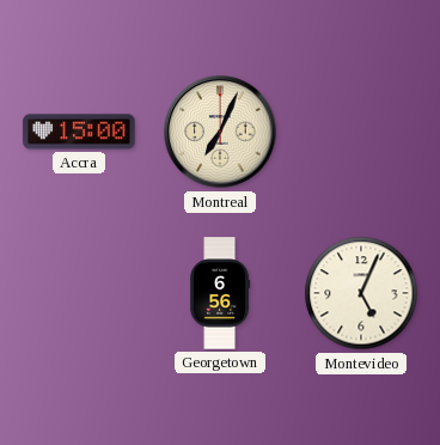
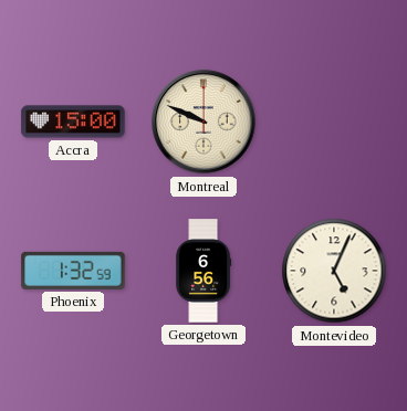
Montreal: 7:04 -> 9:49 (203, 122)
Phoenix: none -> 1:32 (73, 271)
